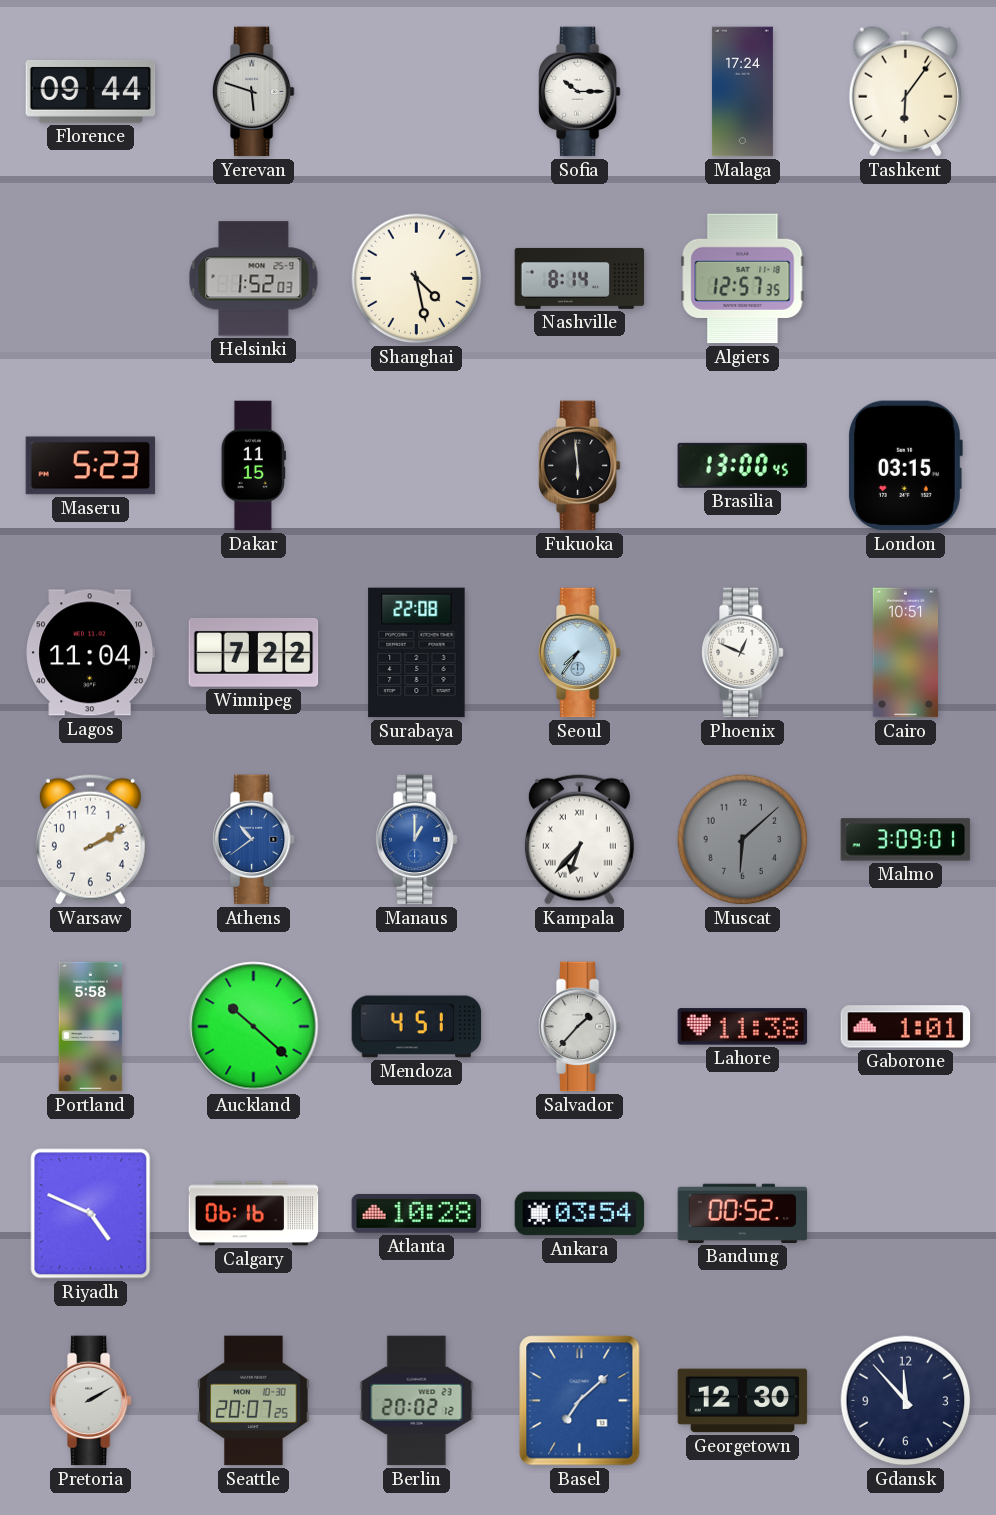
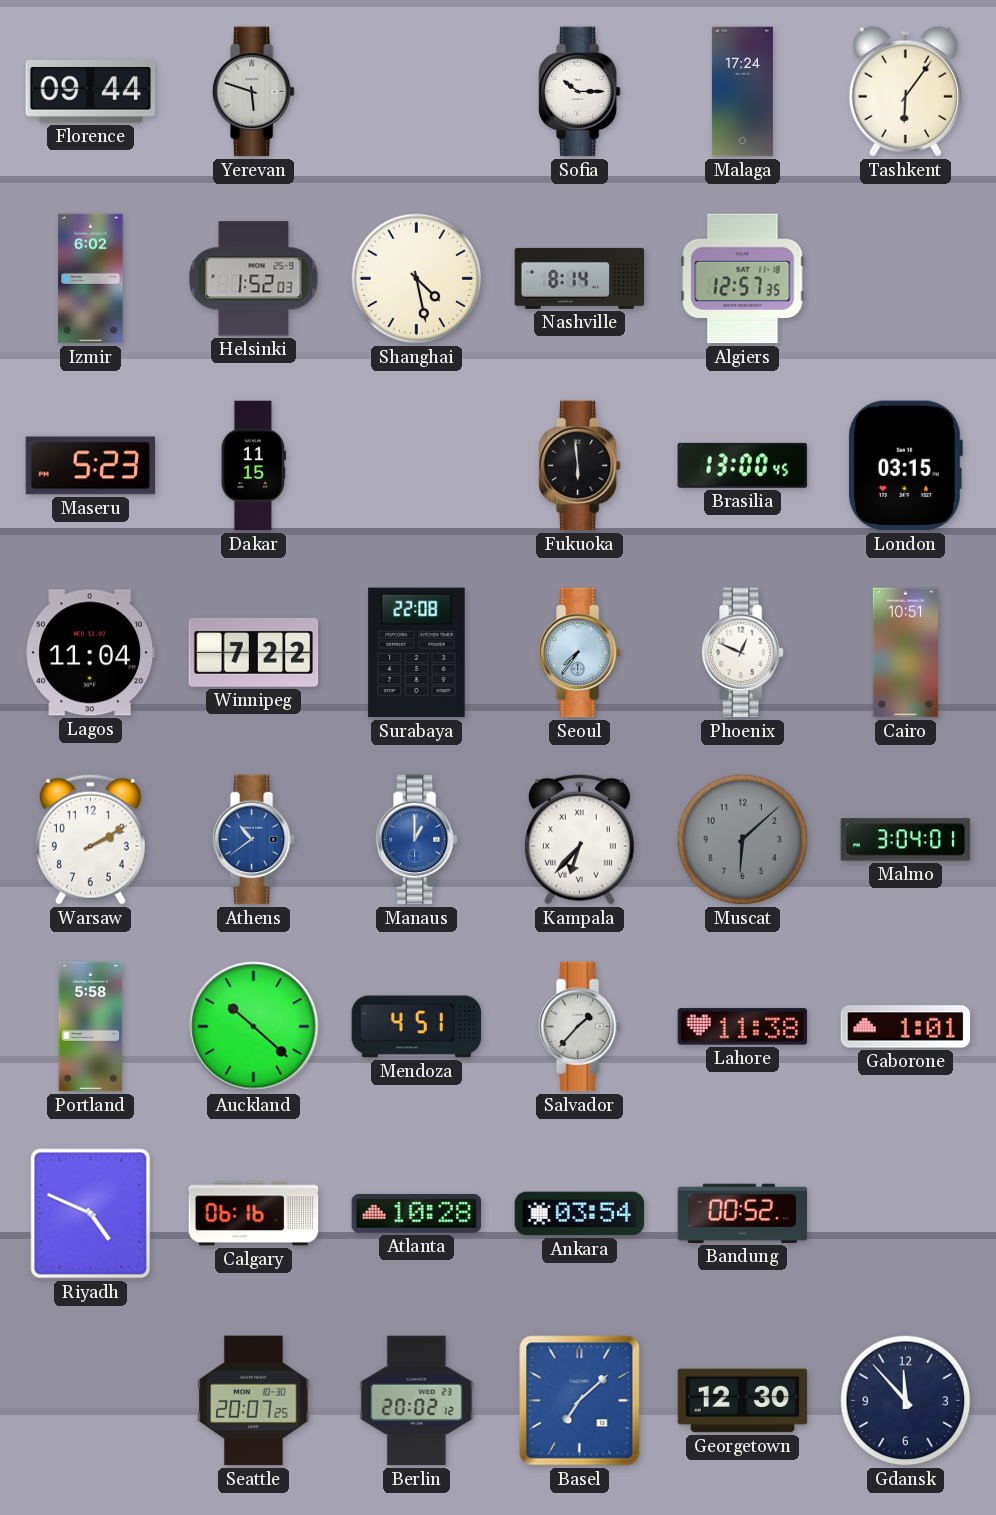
Izmir: none -> 6:02 (91, 279)
Malmo: 3:09 -> 3:04 (906, 840)
Pretoria: 2:10 -> none (90, 1401)
